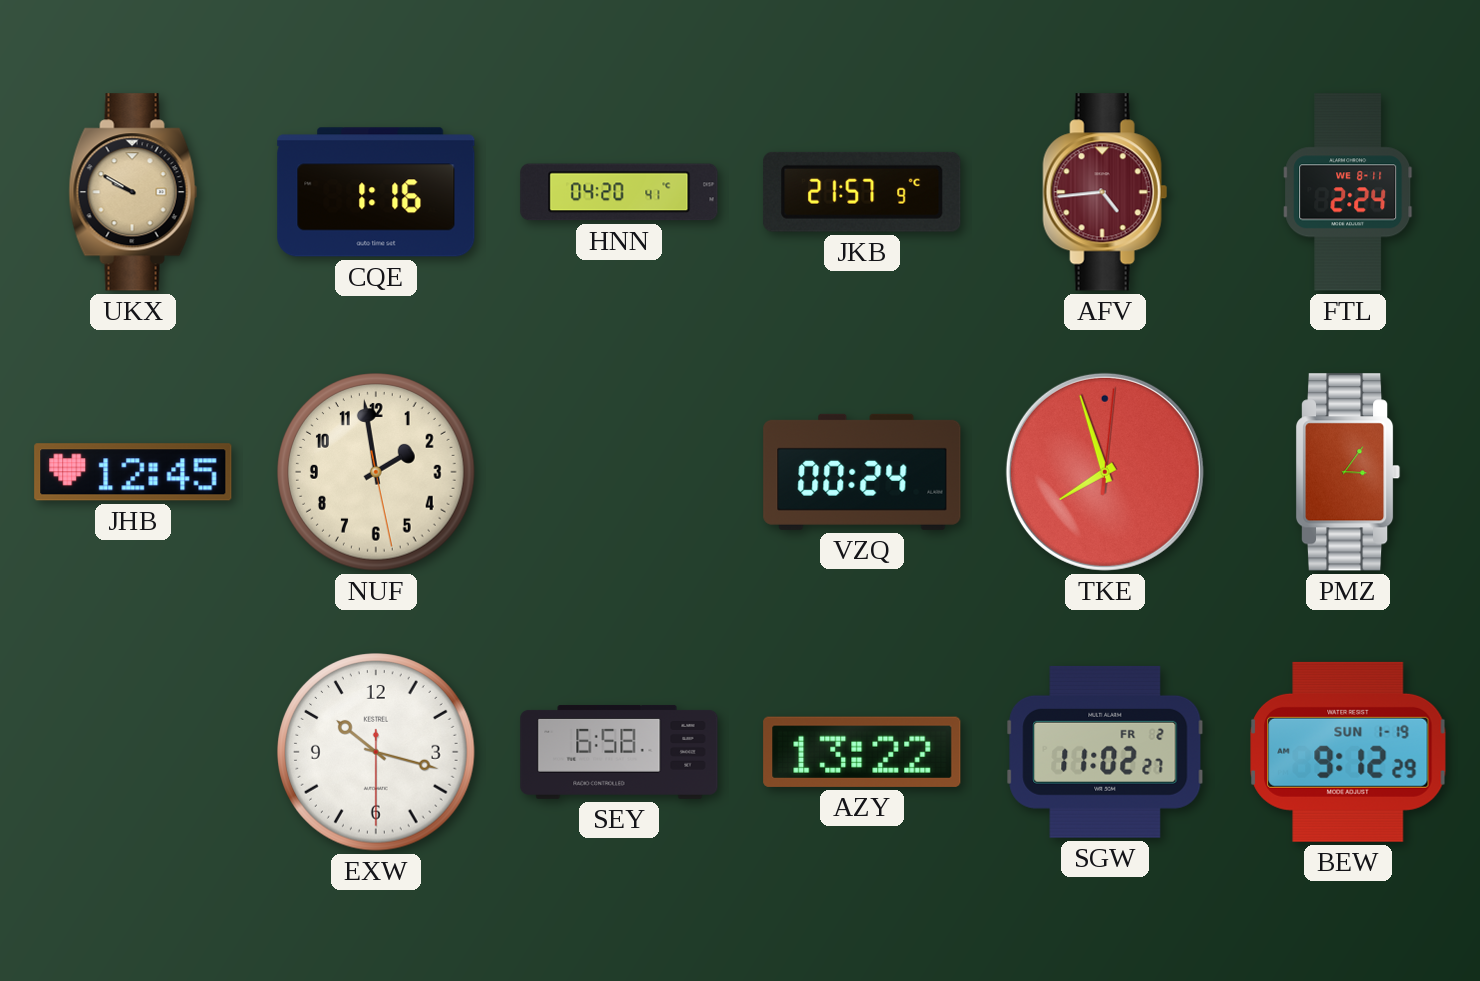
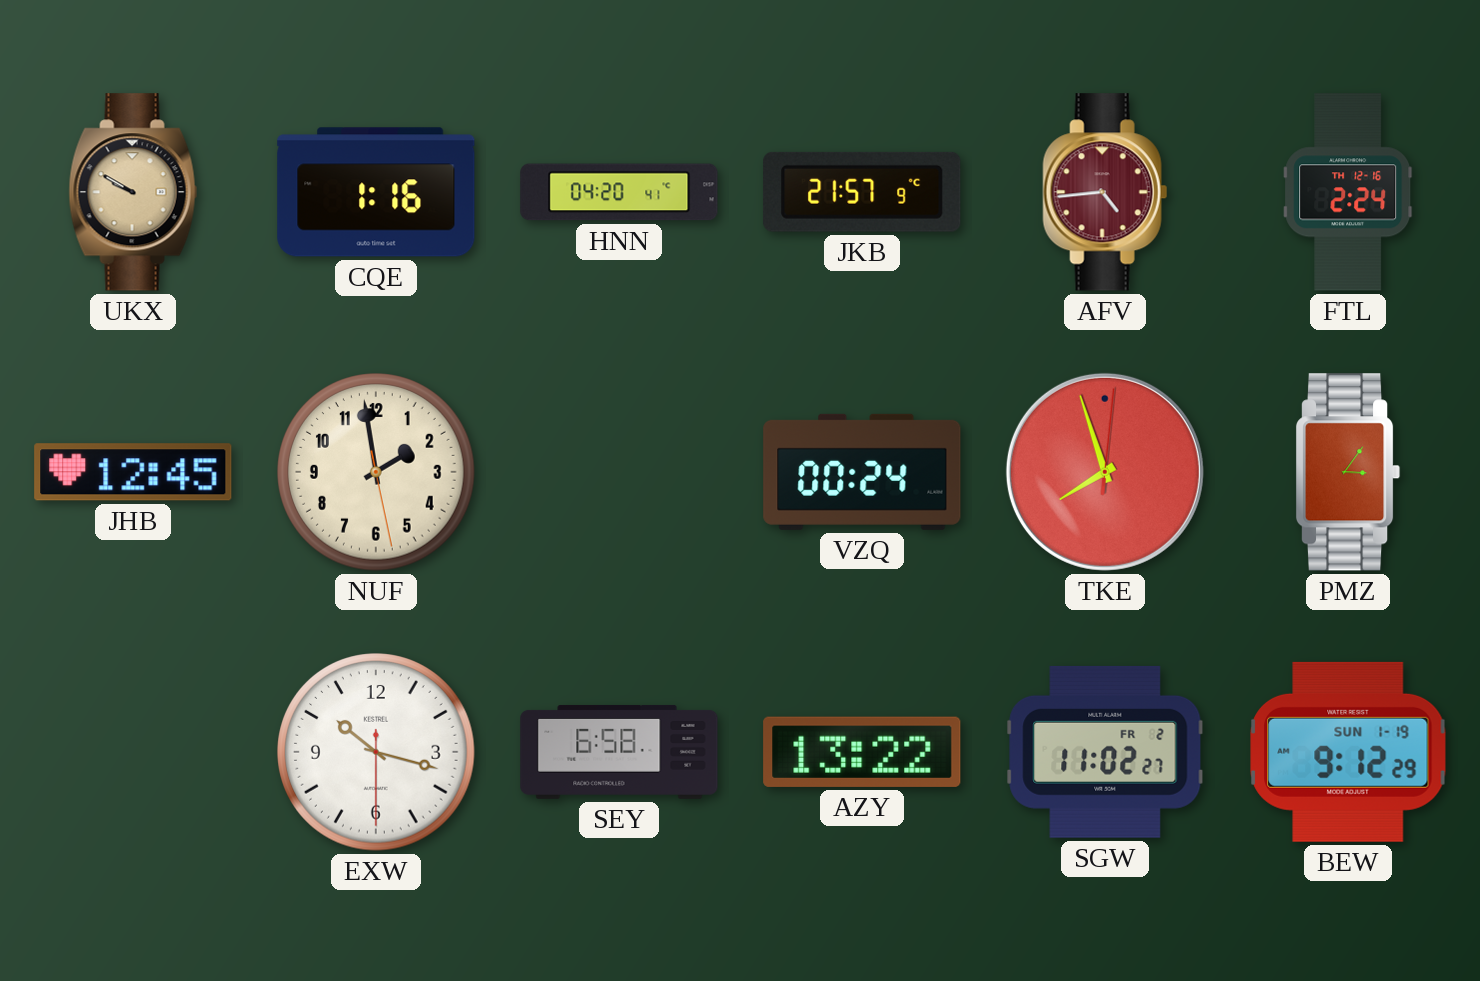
FTL date: WE 8-11 -> TH 12-16 (1348, 192)
